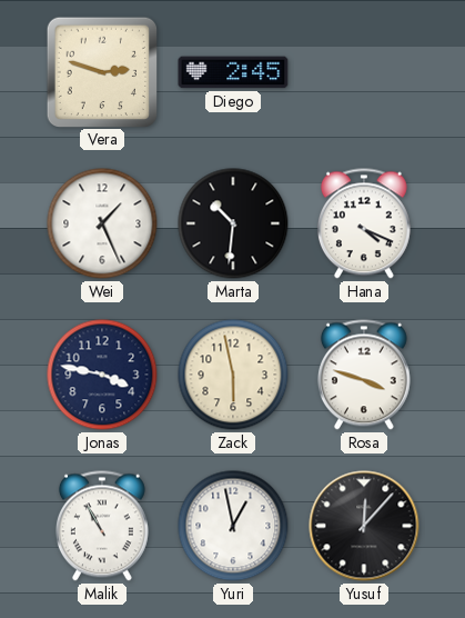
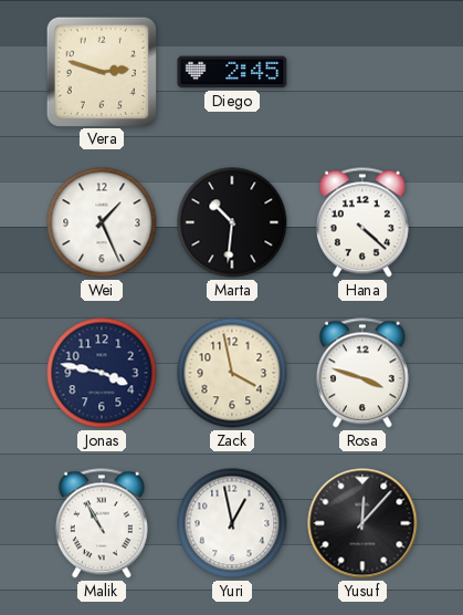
Hana: 4:19 -> 4:22 (362, 222)
Zack: 5:58 -> 3:58 (232, 373)
